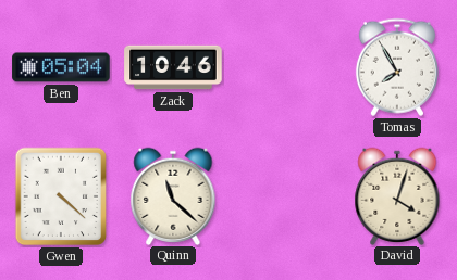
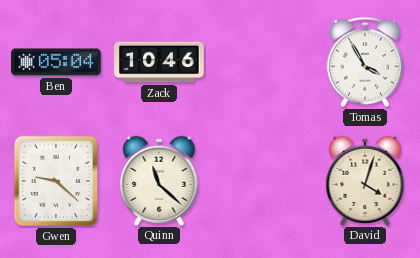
Tomas: 7:55 -> 3:55 (365, 62)
Gwen: 4:22 -> 9:22 (56, 181)
